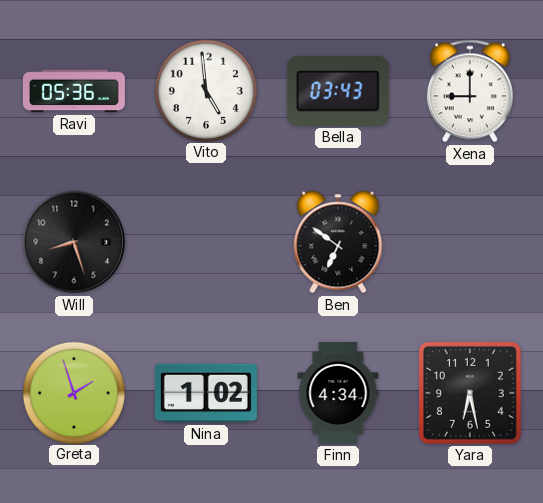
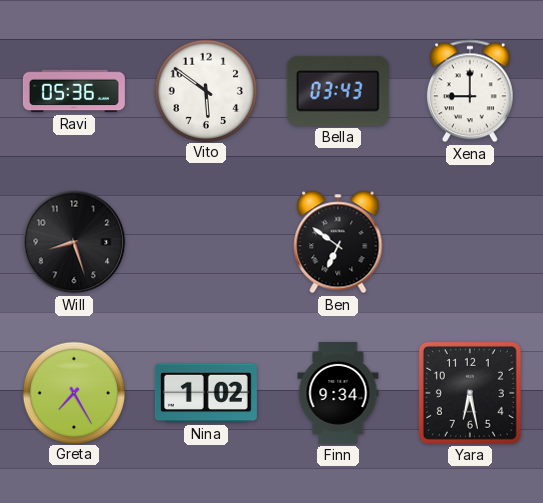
Vito: 4:59 -> 5:51 (205, 90)
Greta: 1:57 -> 7:25 (73, 392)
Finn: 4:34 -> 9:34 (338, 393)
